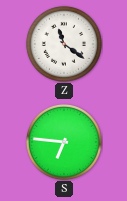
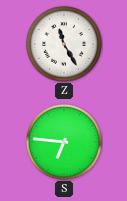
Z: 11:21 -> 11:25 (64, 44)
